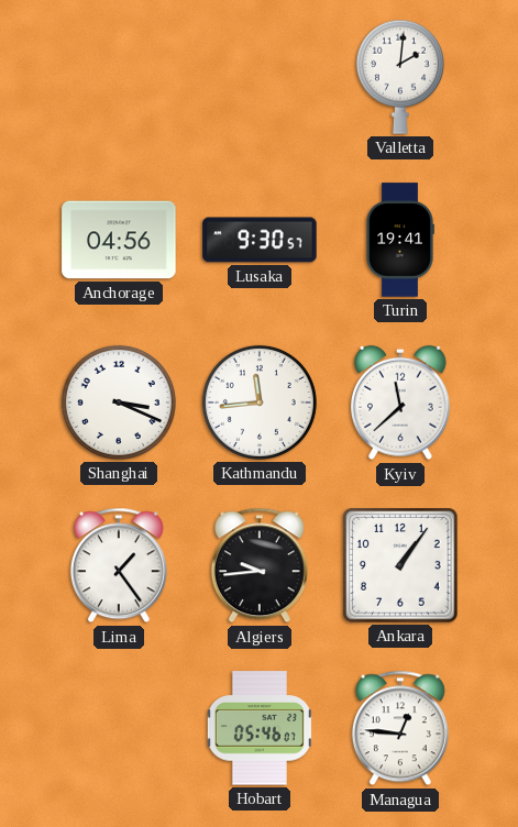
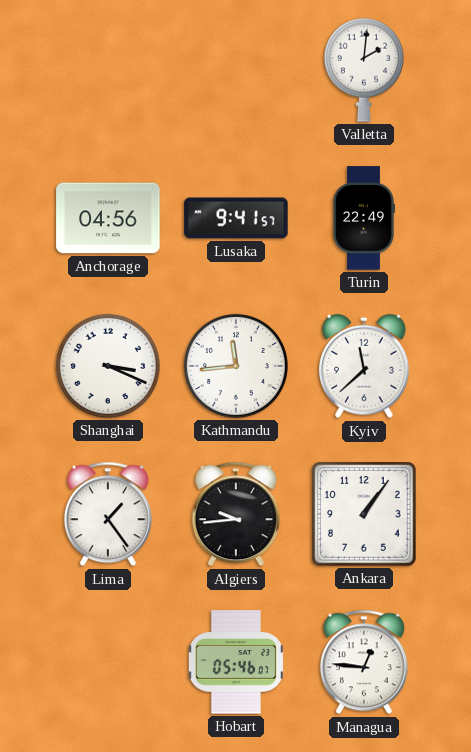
Lusaka: 9:30 -> 9:41 (236, 218)
Turin: 19:41 -> 22:49 (364, 218)
